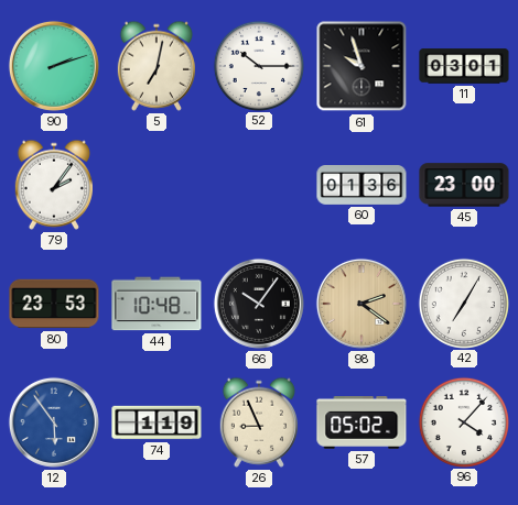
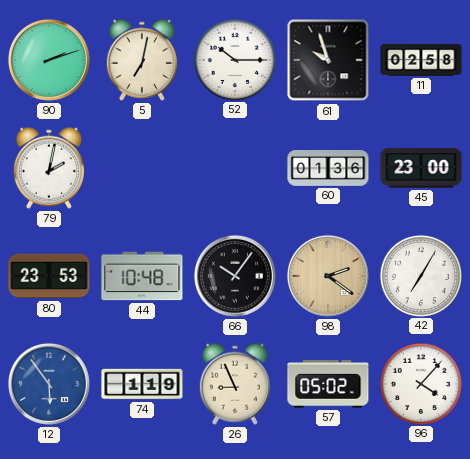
11: 03:01 -> 02:58 (421, 60)
79: 2:06 -> 2:02 (49, 168)
